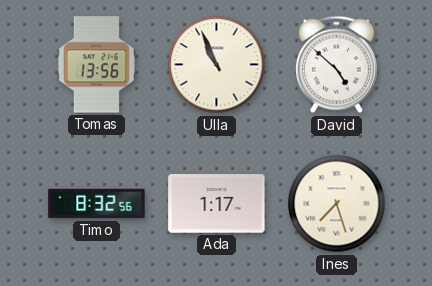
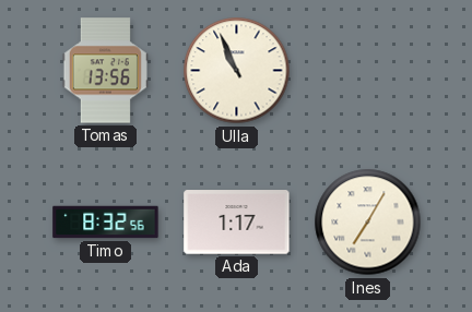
David: 4:52 -> none (336, 65)
Ines: 7:27 -> 7:05 (368, 223)
